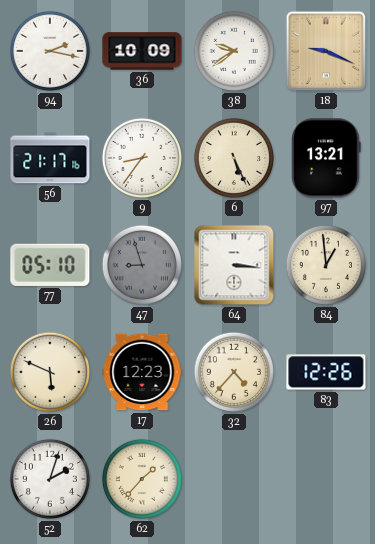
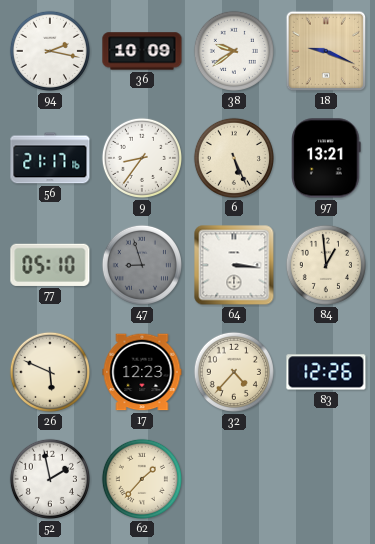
52: 2:03 -> 1:58 (50, 479)
